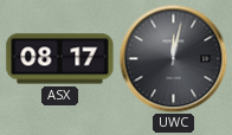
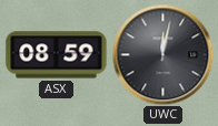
ASX: 08:17 -> 08:59 (57, 55)
